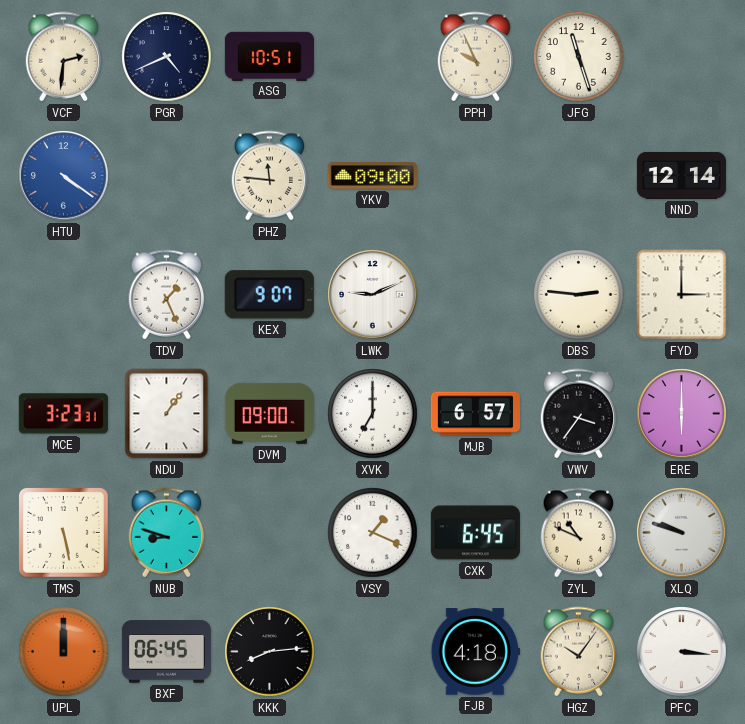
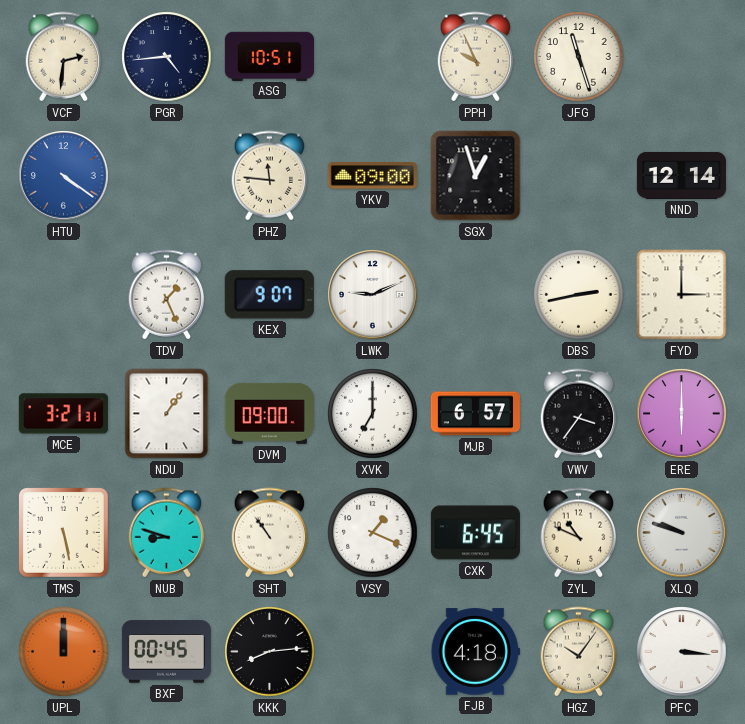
PGR: 4:41 -> 4:44 (167, 57)
SGX: none -> 12:57 (476, 176)
DBS: 2:46 -> 2:43 (579, 295)
MCE: 3:23 -> 3:21 (63, 414)
SHT: none -> 10:54 (270, 533)
BXF: 06:45 -> 00:45 (166, 652)
